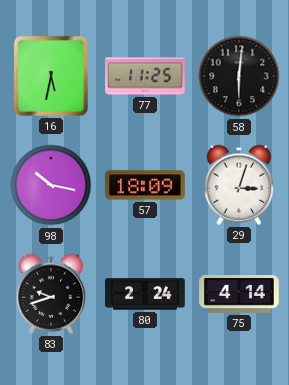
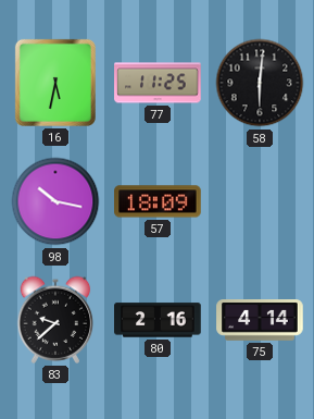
29: 3:03 -> none (239, 185)
83: 9:42 -> 9:38 (55, 320)
80: 2:24 -> 2:16 (158, 320)
